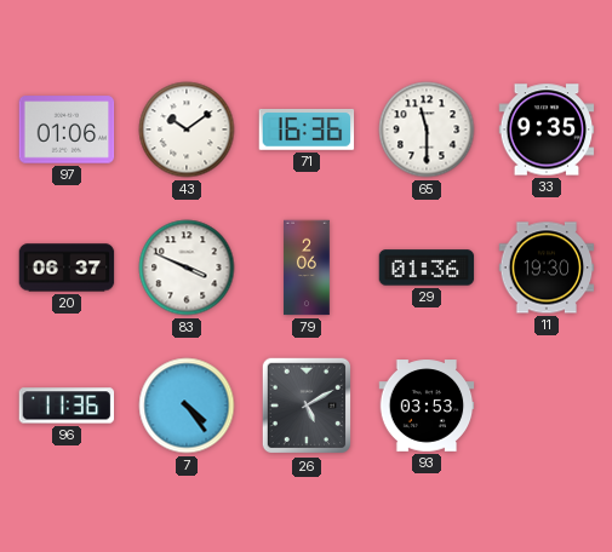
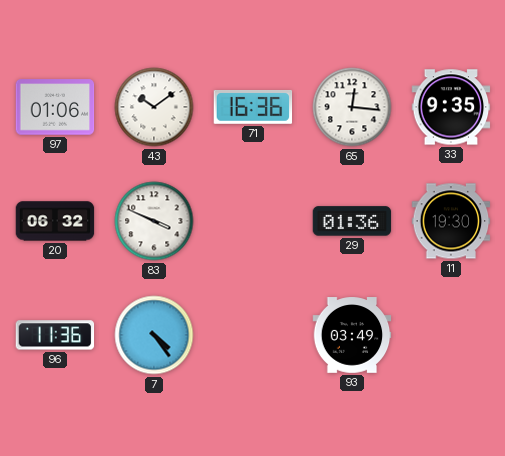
65: 11:30 -> 12:16 (352, 107)
20: 06:37 -> 06:32 (55, 221)
79: 2:06 -> none (307, 268)
26: 5:10 -> none (307, 406)
93: 03:53 -> 03:49 (352, 335)
